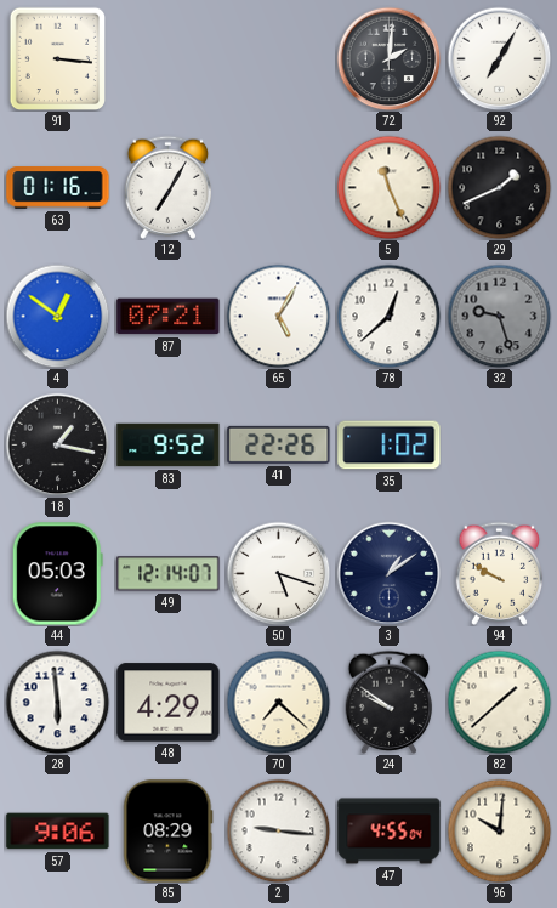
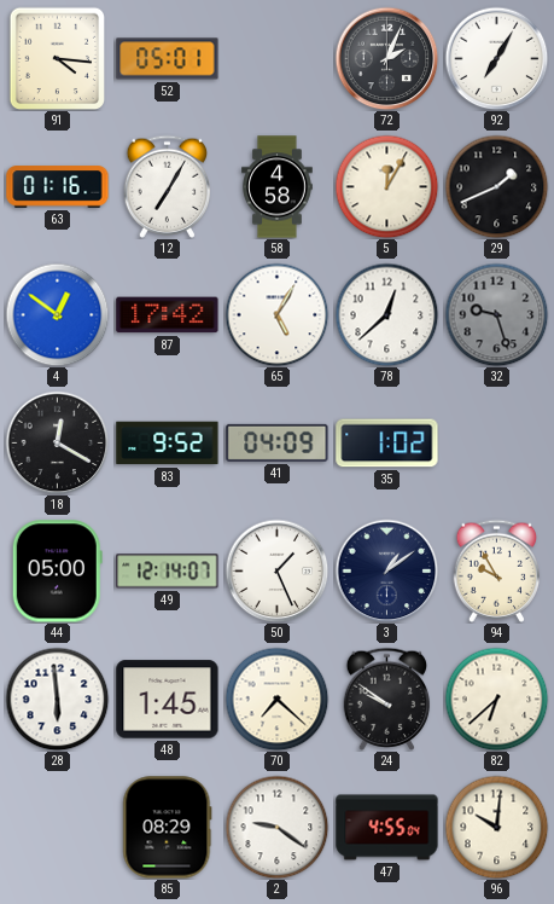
91: 3:16 -> 4:16 (57, 58)
52: none -> 05:01 (168, 59)
72: 2:01 -> 2:04 (386, 58)
58: none -> 4:58 (278, 187)
5: 11:26 -> 12:05 (386, 186)
87: 07:21 -> 17:42 (168, 315)
18: 1:17 -> 12:20 (57, 442)
41: 22:26 -> 04:09 (278, 442)
44: 05:03 -> 05:00 (57, 572)
50: 5:18 -> 1:26 (276, 570)
94: 9:50 -> 9:55 (497, 570)
48: 4:29 -> 1:45 (168, 700)
82: 1:38 -> 6:38 (496, 699)
57: 9:06 -> none (58, 832)
2: 9:16 -> 9:21 (276, 827)
